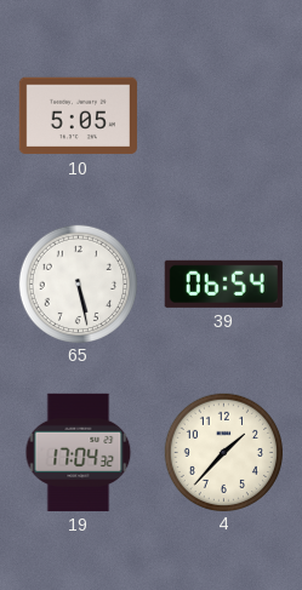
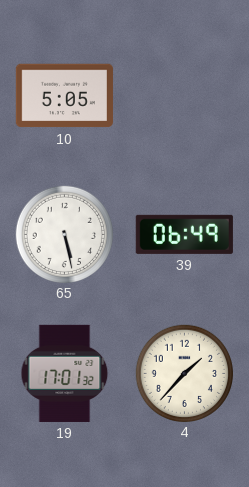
39: 06:54 -> 06:49 (184, 234)
19: 17:04 -> 17:01 (65, 373)
